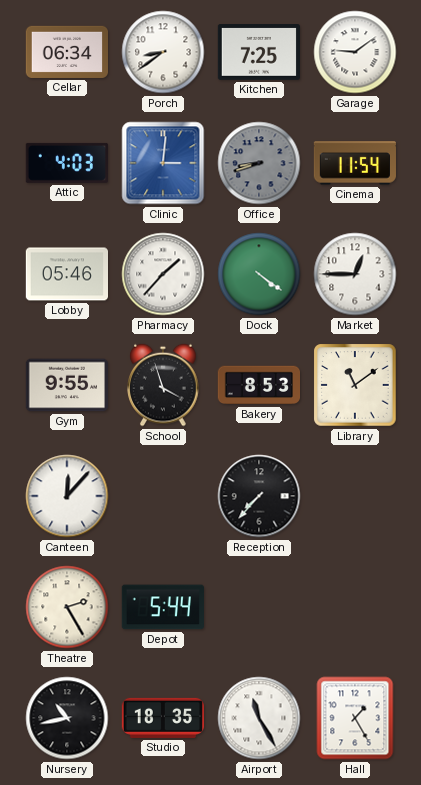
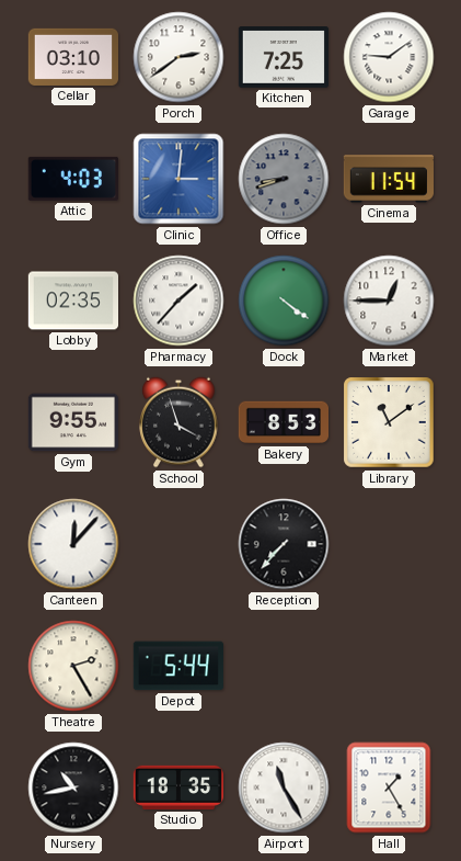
Cellar: 06:34 -> 03:10 (72, 57)
Porch: 8:39 -> 2:39 (178, 57)
Lobby: 05:46 -> 02:35 (72, 301)
